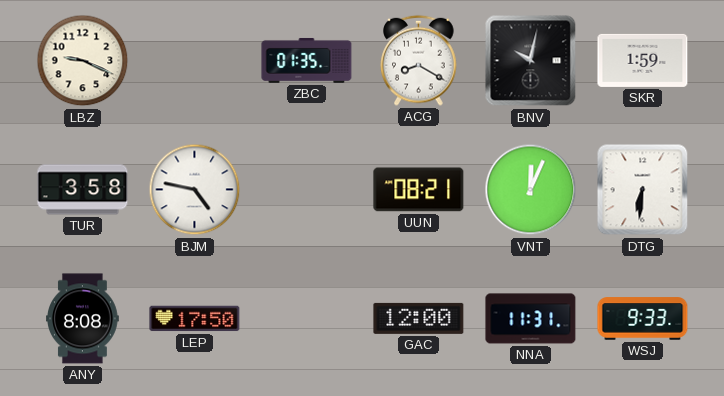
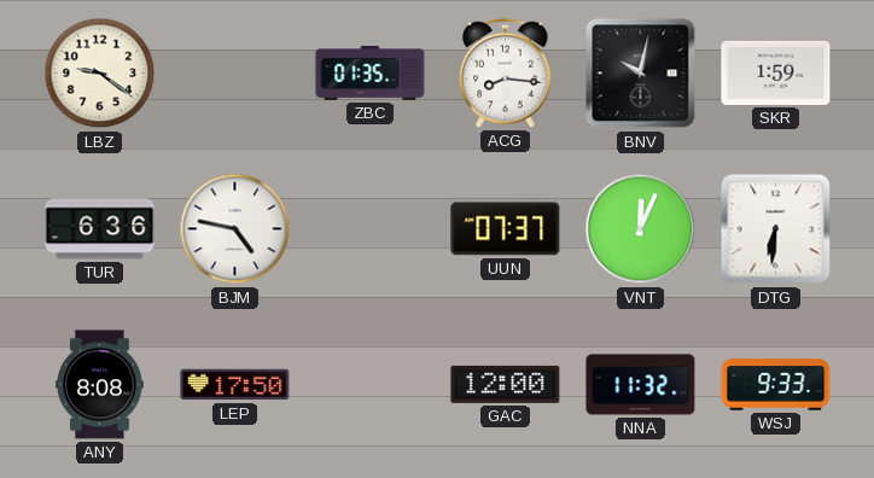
LBZ: 9:19 -> 9:21 (100, 74)
ACG: 8:20 -> 8:16 (506, 72)
TUR: 3:58 -> 6:36 (100, 229)
UUN: 08:21 -> 07:37 (506, 229)
NNA: 11:31 -> 11:32 (641, 385)
